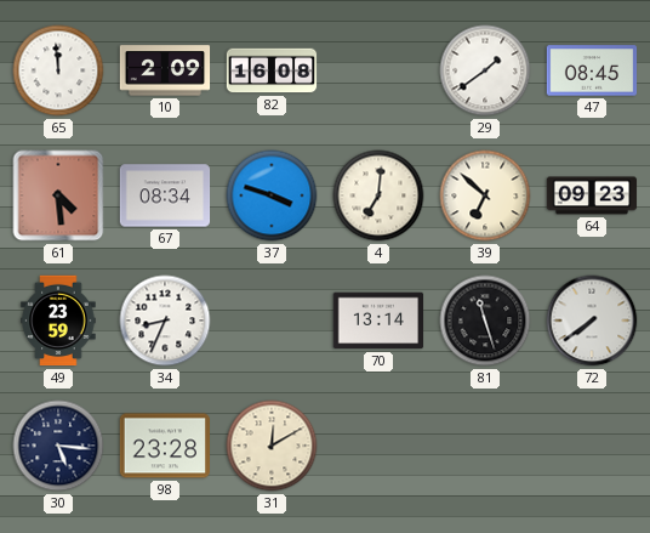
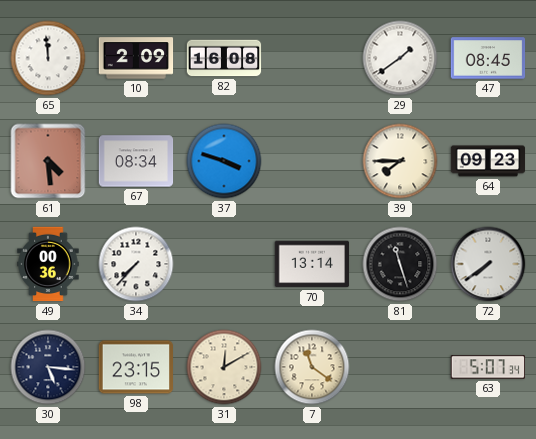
4: 7:01 -> none (378, 195)
39: 6:52 -> 7:45 (400, 161)
49: 23:59 -> 00:36 (48, 264)
34: 8:34 -> 7:37 (136, 264)
98: 23:28 -> 23:15 (136, 367)
7: none -> 11:21 (312, 367)
63: none -> 5:07 (487, 367)
